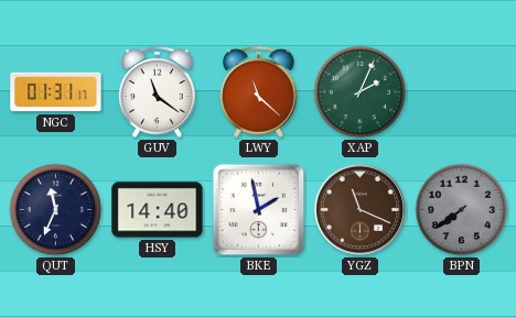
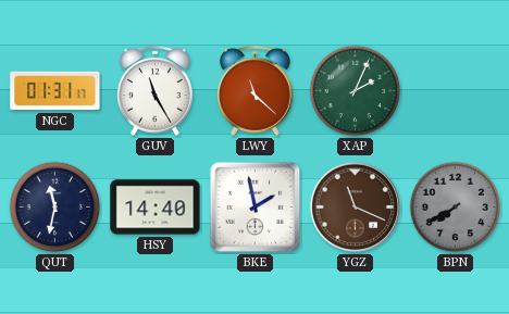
GUV: 11:21 -> 11:25 (154, 90)
QUT: 11:34 -> 11:32 (55, 208)
BPN: 7:39 -> 7:40 (456, 208)
